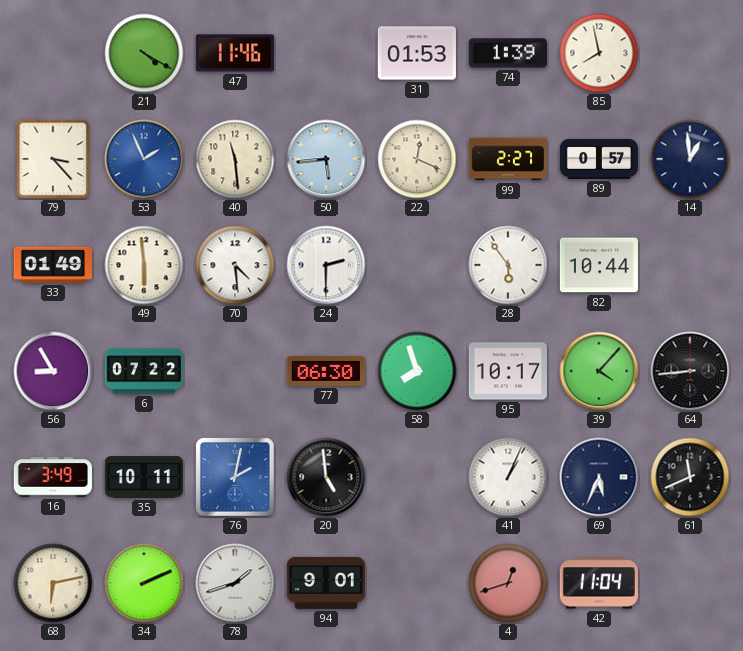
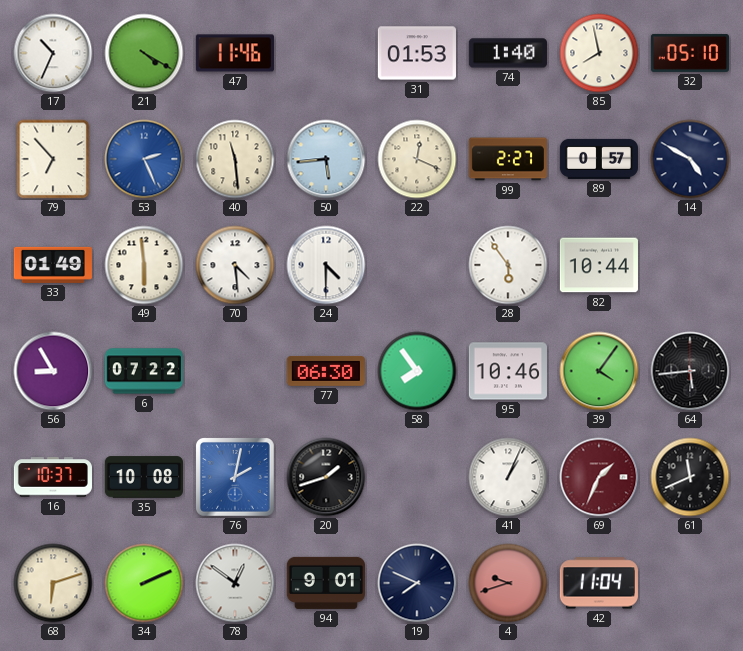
17: none -> 10:34 (53, 53)
74: 1:39 -> 1:40 (508, 53)
32: none -> 05:10 (690, 53)
79: 3:23 -> 6:53 (53, 159)
53: 1:56 -> 2:26 (144, 159)
14: 12:59 -> 4:50 (690, 159)
24: 2:30 -> 4:30 (326, 265)
58: 7:57 -> 7:54 (417, 371)
95: 10:17 -> 10:46 (508, 371)
39: 4:07 -> 4:06 (599, 371)
64: 8:44 -> 5:44 (690, 371)
16: 3:49 -> 10:37 (53, 477)
35: 10:11 -> 10:08 (144, 477)
20: 4:59 -> 1:42 (326, 477)
69: 5:34 -> 1:34 (599, 477)
69 dial: navy -> burgundy (599, 477)
68: 6:13 -> 6:12 (53, 583)
78: 1:42 -> 12:51 (235, 583)
19: none -> 7:49 (417, 583)
4: 12:42 -> 9:42 (508, 583)
